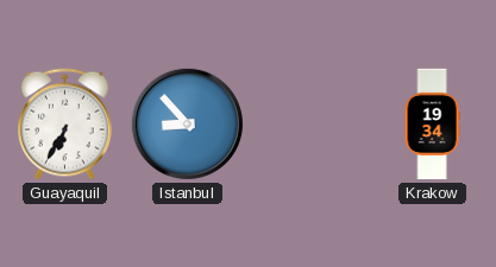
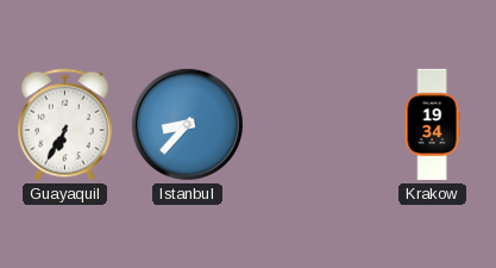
Istanbul: 8:53 -> 8:37 (187, 124)
